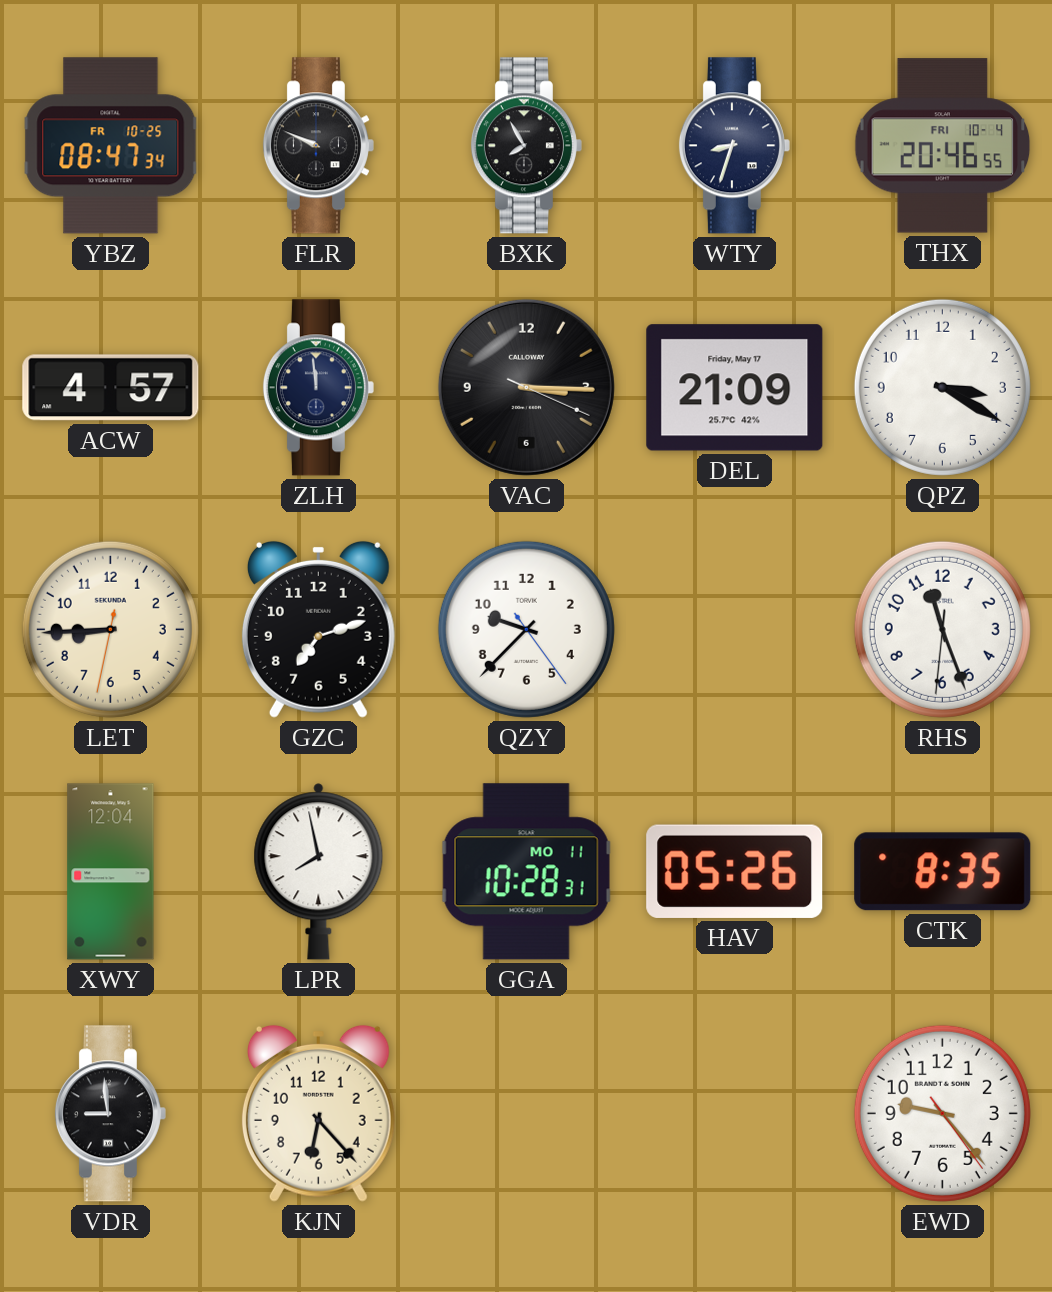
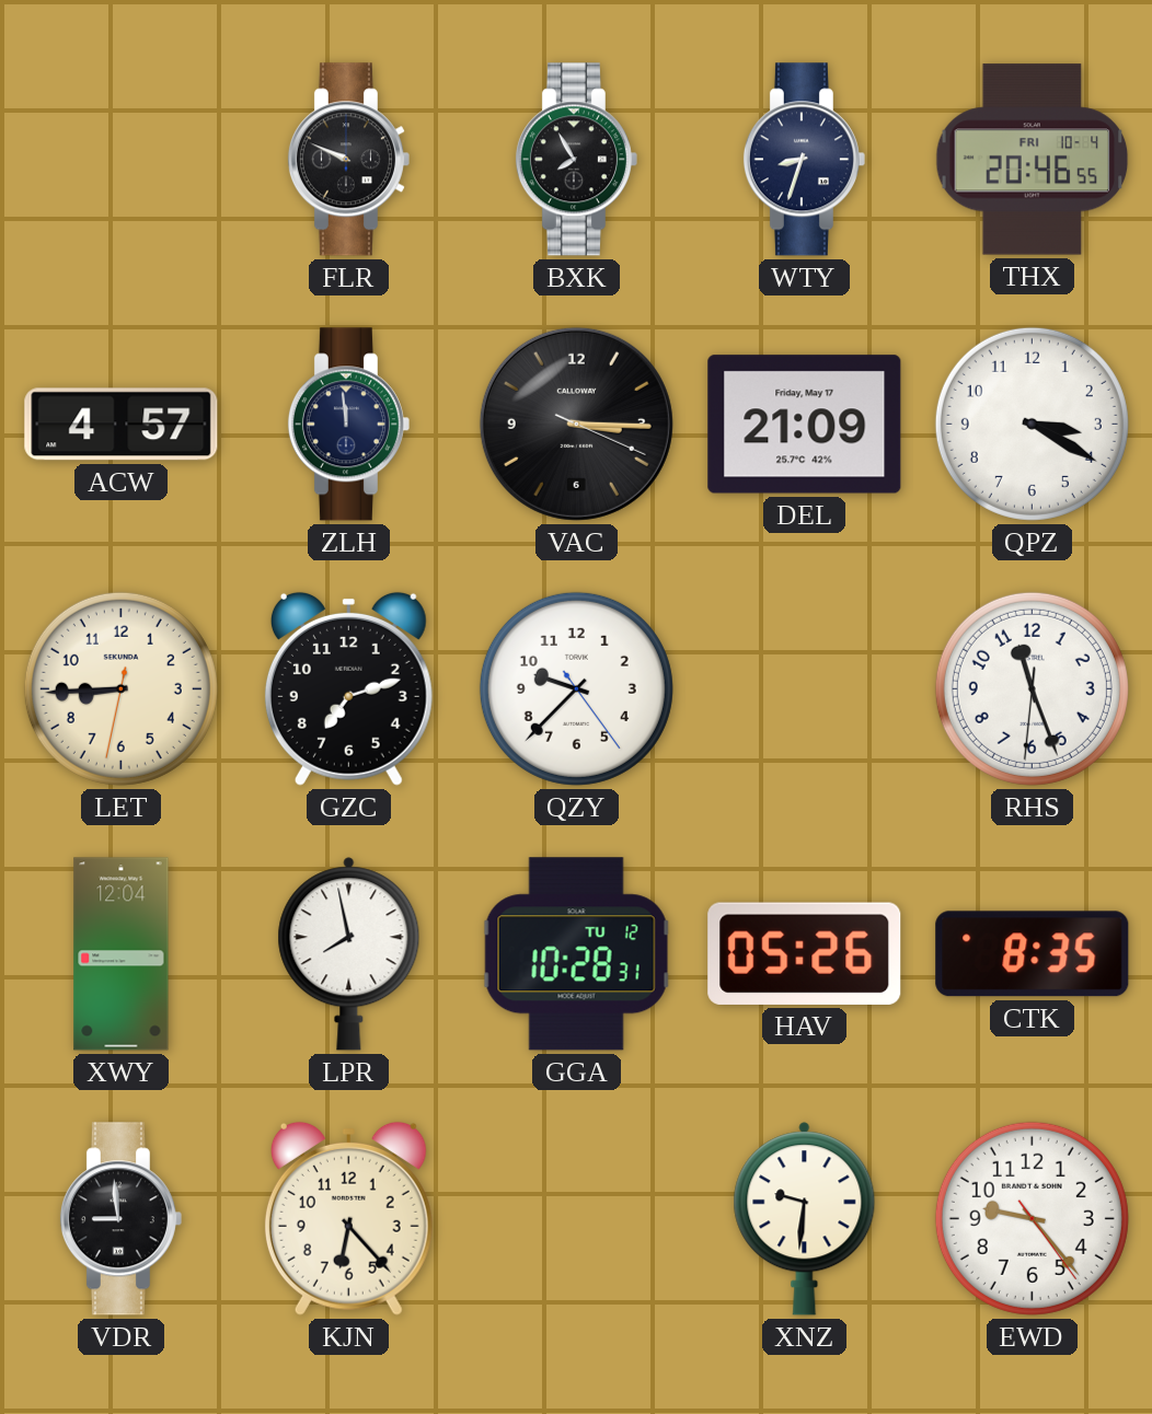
YBZ: 08:47 -> none (111, 146)
GGA date: MO 11 -> TU 12 (576, 954)
XNZ: none -> 9:31 (805, 1219)
